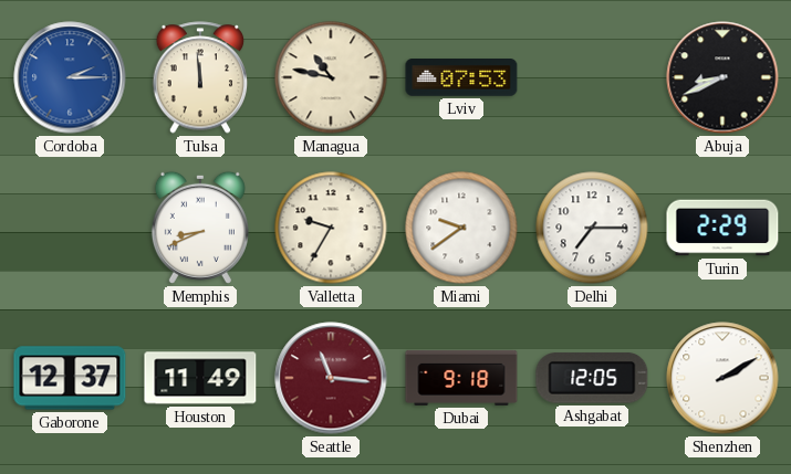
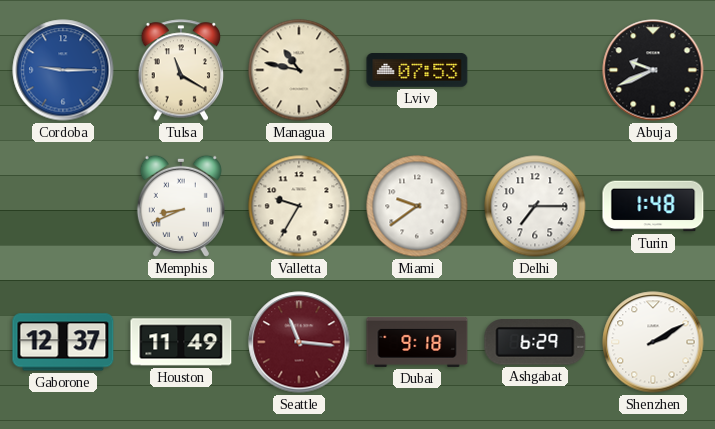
Cordoba: 2:15 -> 9:15 (63, 70)
Tulsa: 11:59 -> 11:20 (181, 70)
Abuja: 8:41 -> 9:41 (653, 70)
Turin: 2:29 -> 1:48 (653, 206)
Ashgabat: 12:05 -> 6:29 (535, 342)
